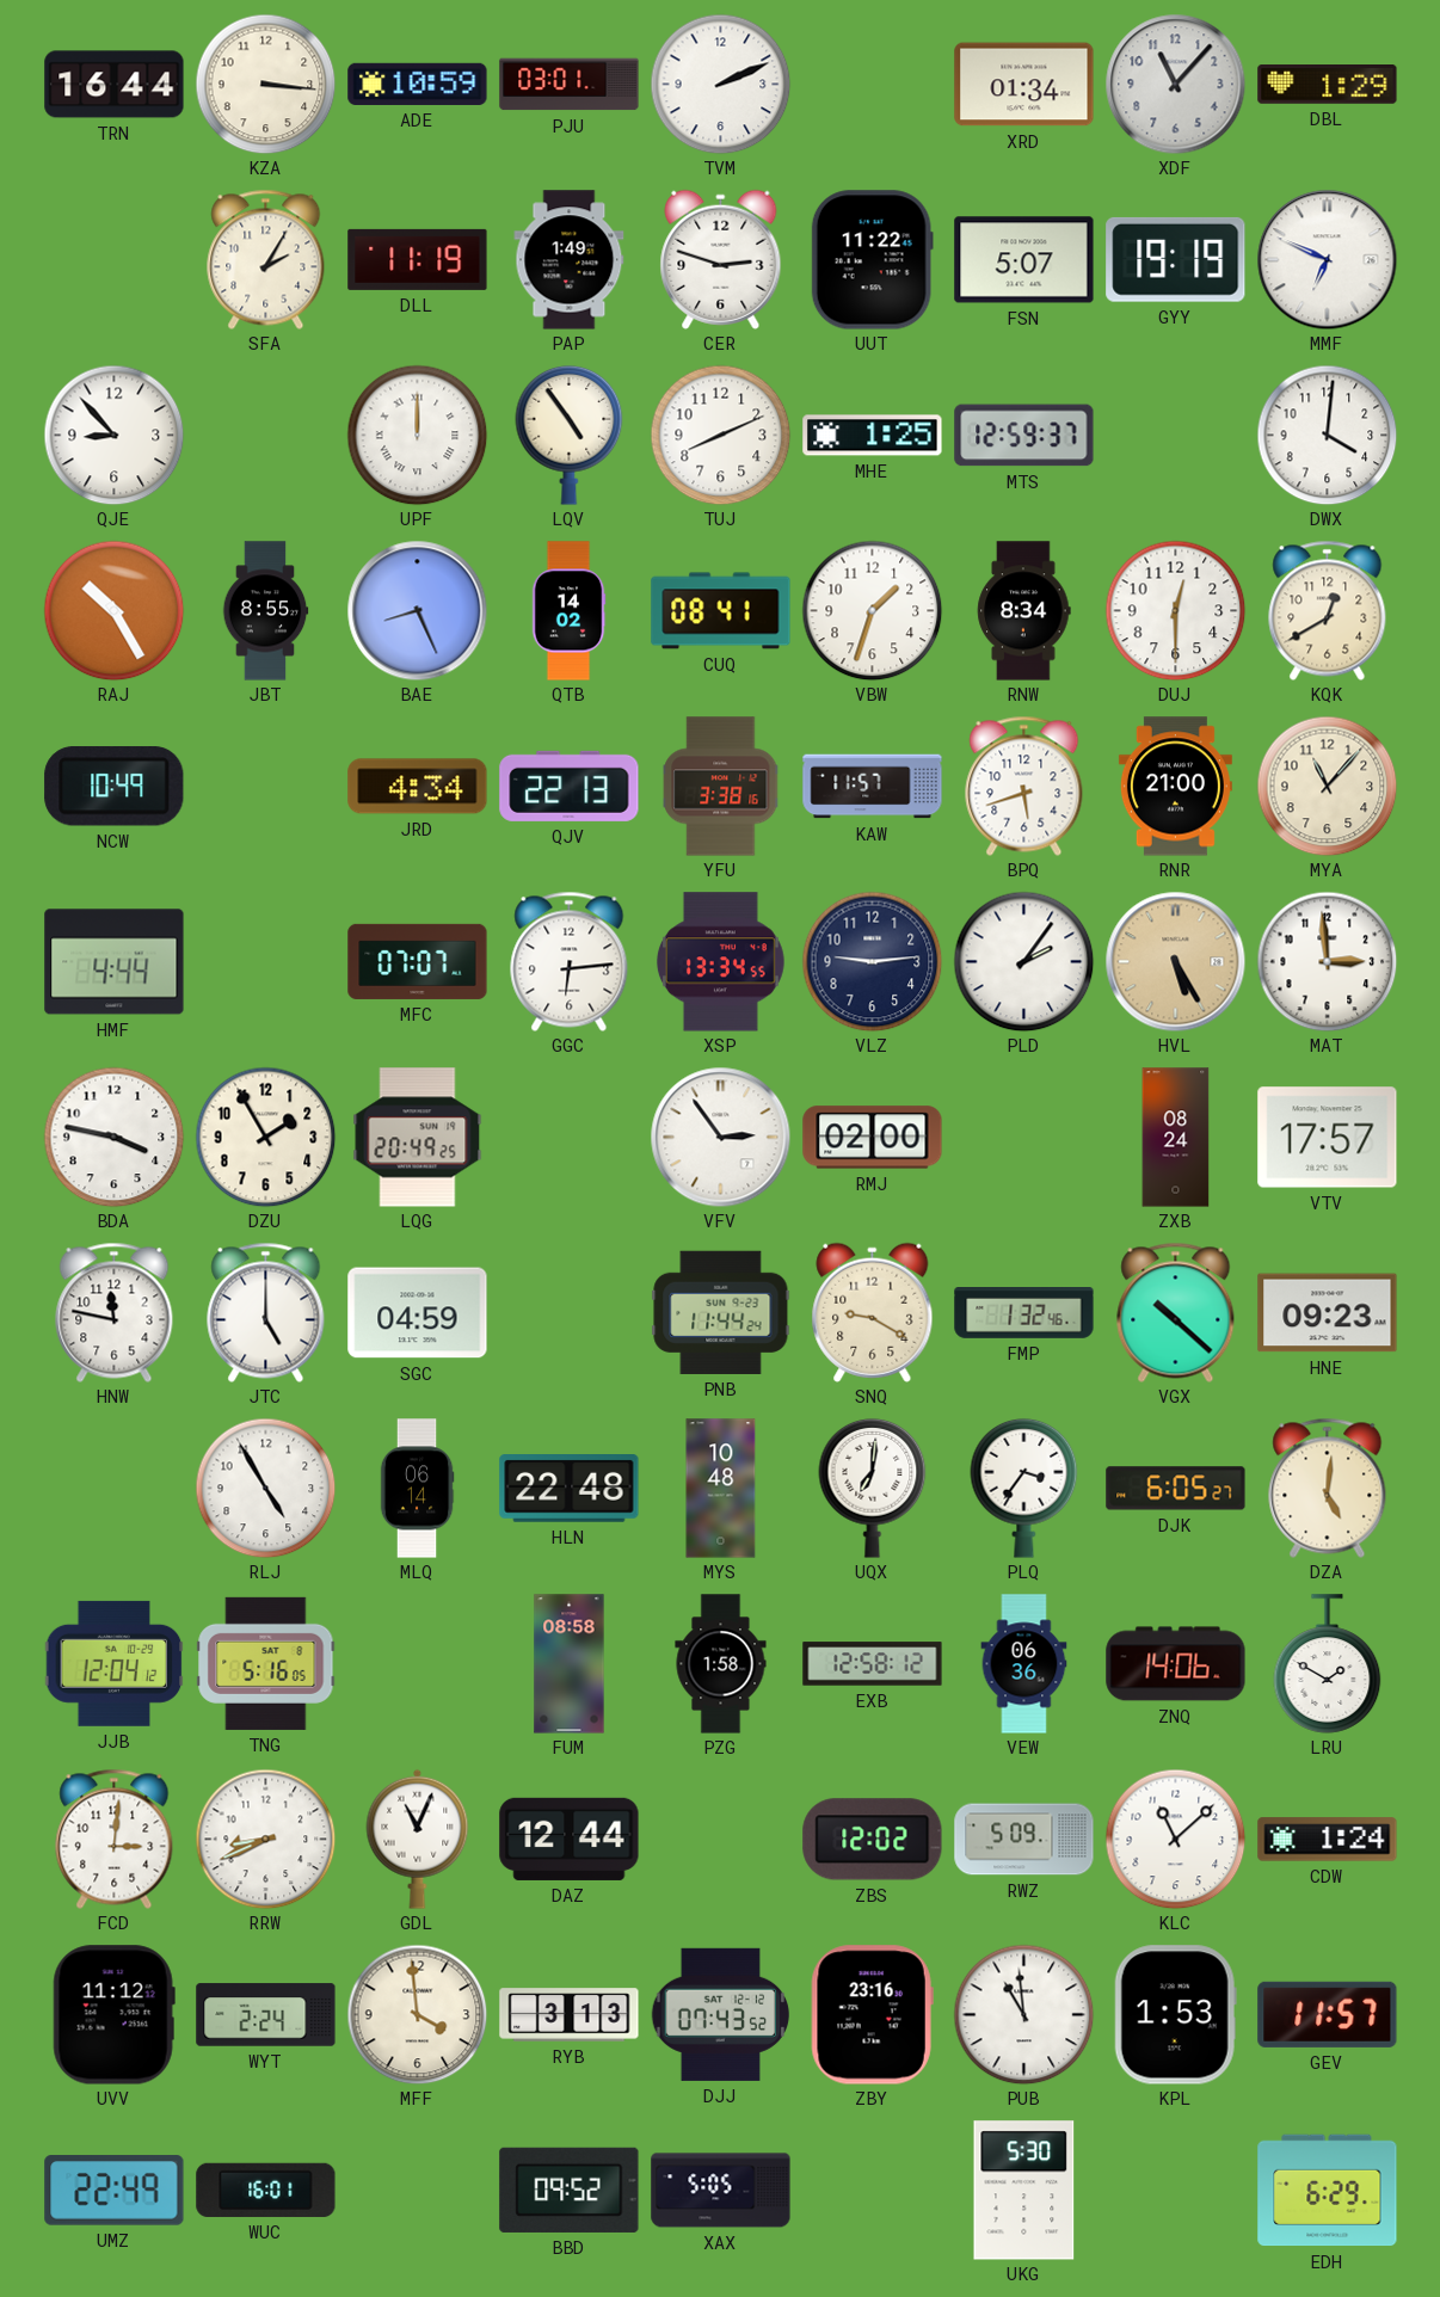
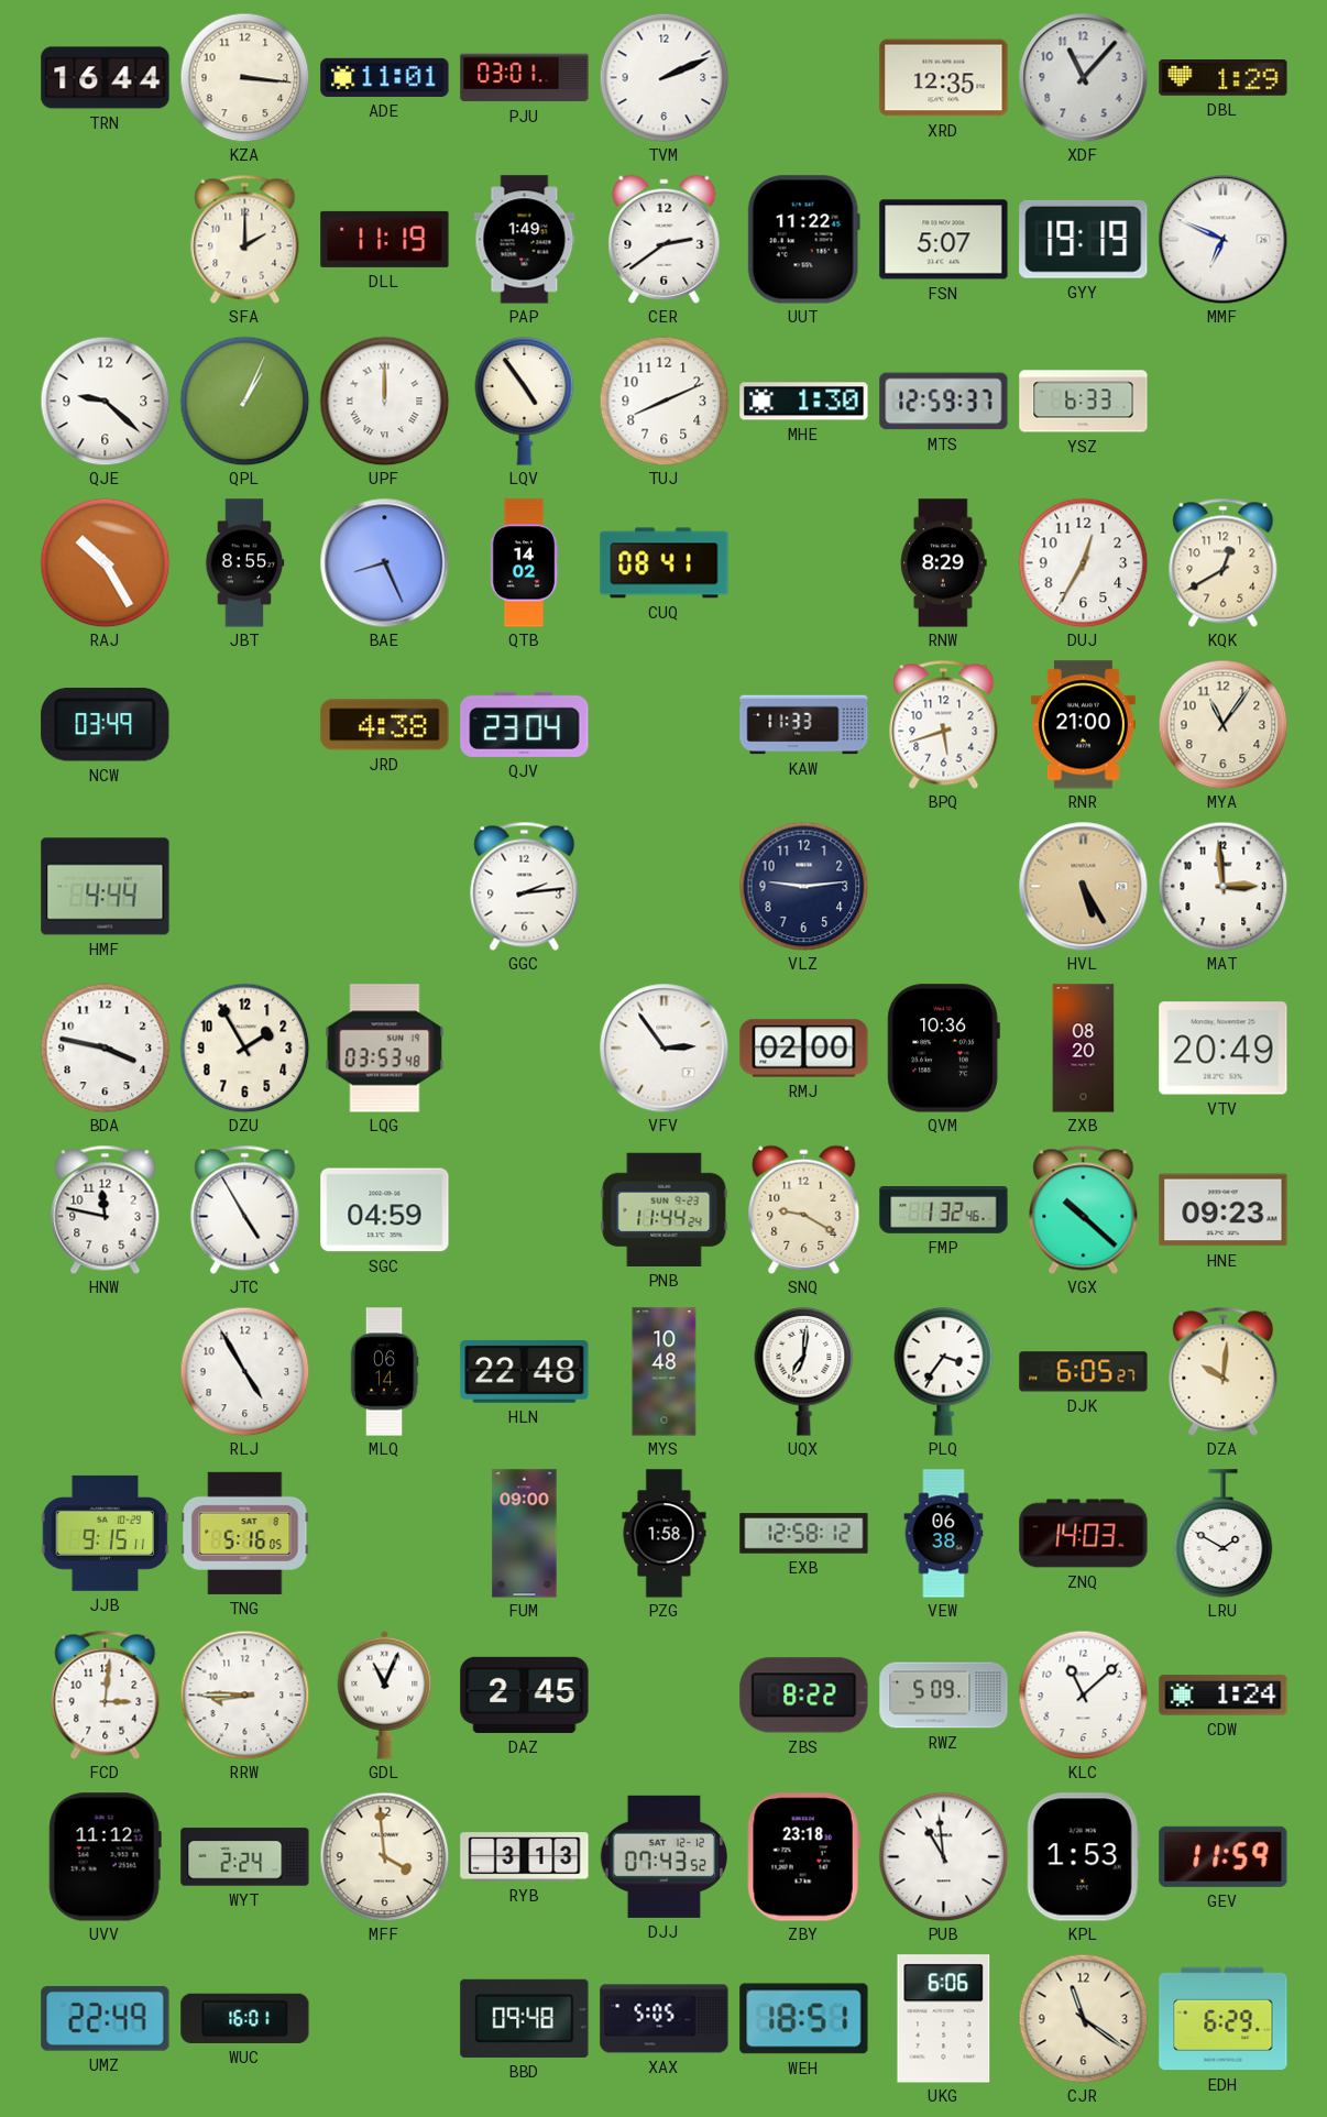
ADE: 10:59 -> 11:01 (385, 77)
XRD: 01:34 -> 12:35 (944, 78)
SFA: 2:05 -> 2:00 (245, 239)
CER: 2:48 -> 2:39 (665, 239)
QJE: 8:53 -> 9:22 (105, 401)
QPL: none -> 1:04 (244, 401)
MHE: 1:25 -> 1:30 (804, 402)
YSZ: none -> 6:33 (1084, 402)
DWX: 4:01 -> none (1327, 435)
VBW: 1:33 -> none (872, 610)
RNW: 8:34 -> 8:29 (944, 563)
DUJ: 12:30 -> 12:35 (1083, 562)
NCW: 10:49 -> 03:49 (106, 725)
JRD: 4:34 -> 4:38 (385, 725)
QJV: 22:13 -> 23:04 (525, 724)
YFU: 3:38 -> none (721, 787)
KAW: 11:57 -> 11:33 (804, 725)
MYA: 11:07 -> 11:06 (1222, 724)
MFC: 07:07 -> none (418, 961)
GGC: 6:14 -> 2:14 (525, 886)
XSP: 13:34 -> none (720, 962)
PLD: 2:06 -> none (1023, 961)
LQG: 20:49 -> 03:53 (385, 1049)
QVM: none -> 10:36 (943, 1049)
ZXB: 08:24 -> 08:20 (1084, 1049)
VTV: 17:57 -> 20:49 (1224, 1049)
JTC: 5:00 -> 4:55 (245, 1209)
DZA: 5:01 -> 10:01 (1224, 1371)
JJB: 12:04 -> 9:15 (105, 1533)
FUM: 08:58 -> 09:00 (525, 1534)
VEW: 06:36 -> 06:38 (944, 1534)
ZNQ: 14:06 -> 14:03 (1084, 1534)
RRW: 8:41 -> 8:45 (244, 1694)
DAZ: 12:44 -> 2:45 (525, 1694)
ZBS: 12:02 -> 8:22 (804, 1696)
ZBY: 23:16 -> 23:18 (803, 1857)
GEV: 11:57 -> 11:59 (1224, 1856)
BBD: 09:52 -> 09:48 (525, 2018)
WEH: none -> 18:51 (804, 2019)
UKG: 5:30 -> 6:06 (944, 2019)
CJR: none -> 11:21 (1083, 2018)
